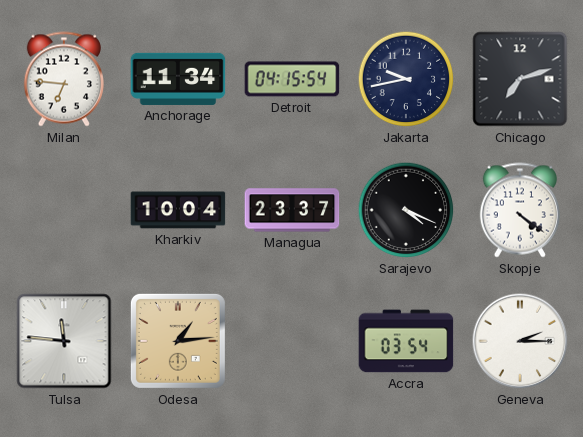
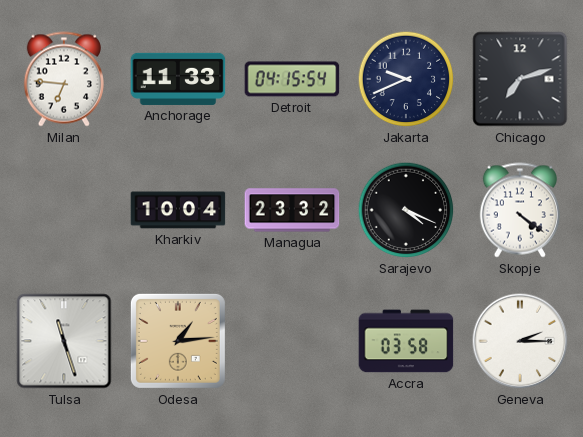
Anchorage: 11:34 -> 11:33 (178, 79)
Jakarta: 9:43 -> 9:41 (406, 79)
Managua: 23:37 -> 23:32 (292, 210)
Tulsa: 11:46 -> 11:27 (64, 341)
Accra: 03:54 -> 03:58 (406, 341)
